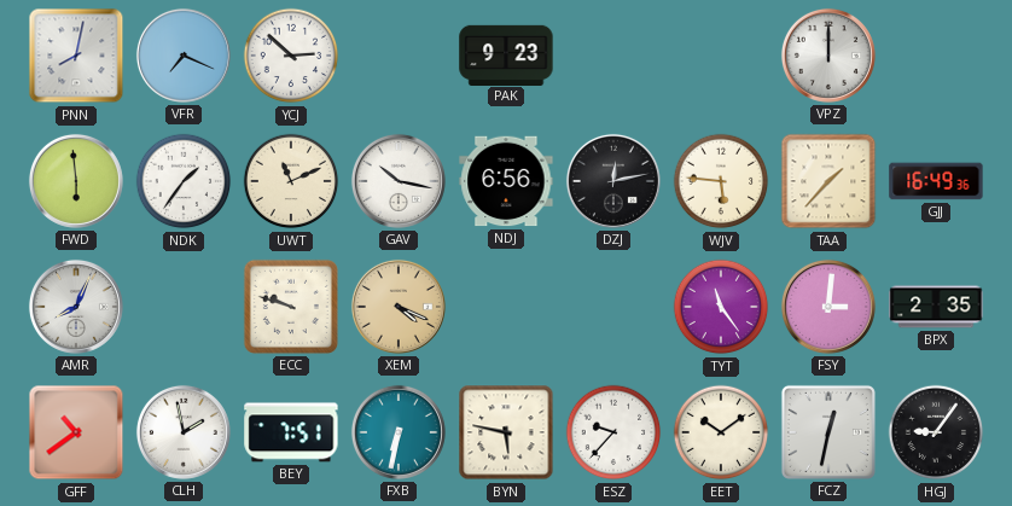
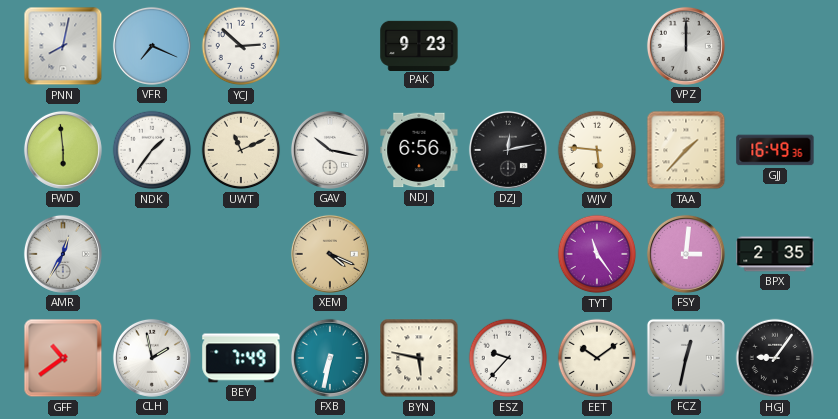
AMR: 8:04 -> 12:35 (63, 254)
ECC: 9:48 -> none (291, 307)
BEY: 7:51 -> 7:49 (241, 358)
